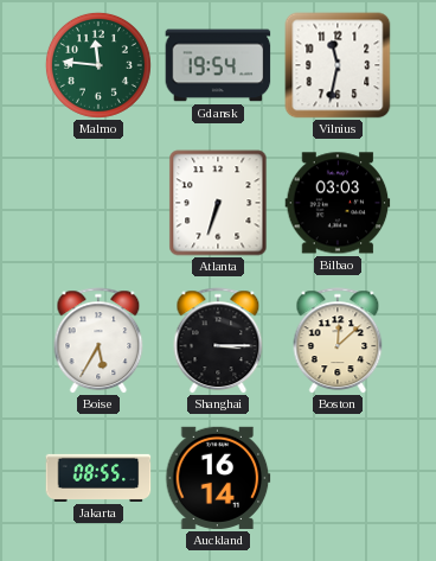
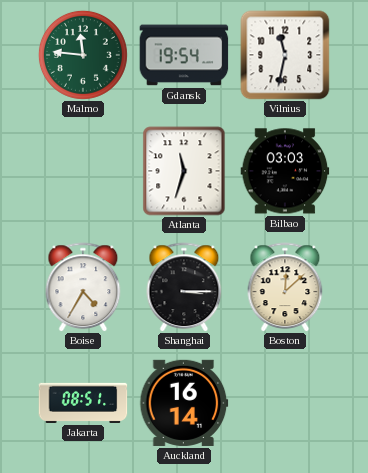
Atlanta: 6:33 -> 11:33 (184, 171)
Boise: 5:35 -> 4:35 (83, 287)
Jakarta: 08:55 -> 08:51 (83, 403)
